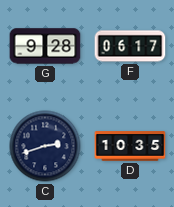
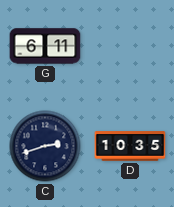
G: 9:28 -> 6:11 (45, 46)
F: 06:17 -> none (130, 46)
